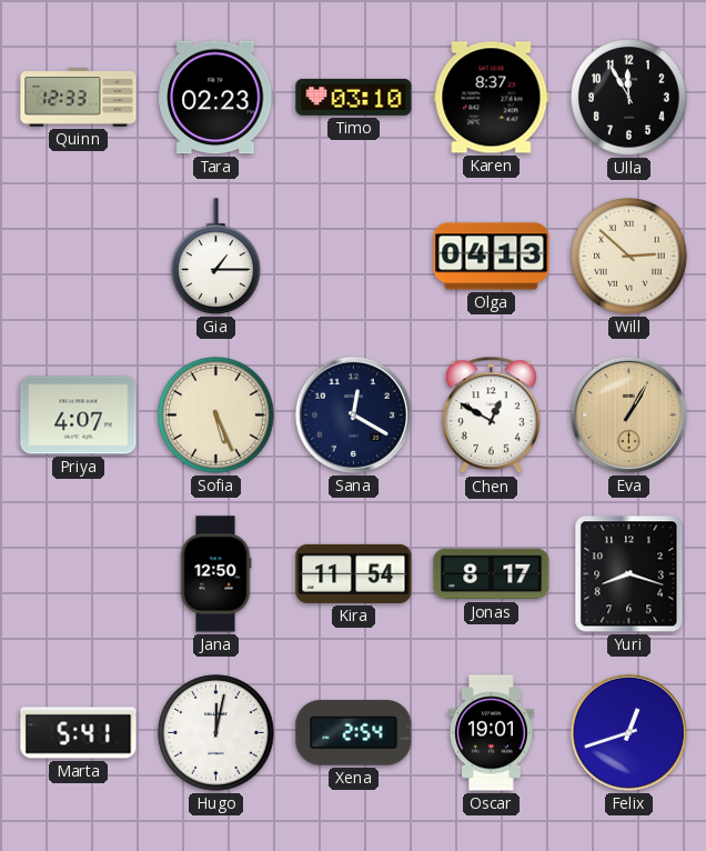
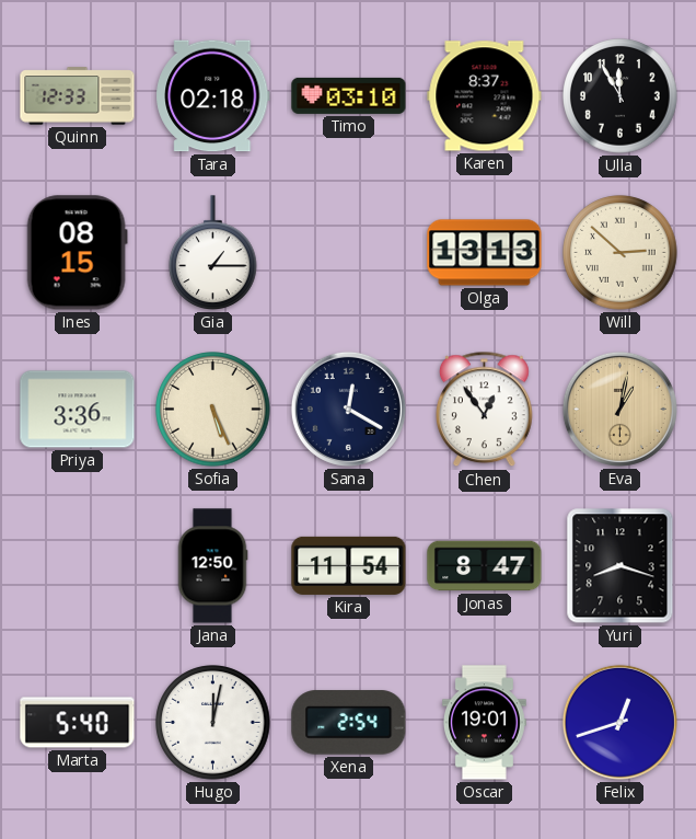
Tara: 02:23 -> 02:18 (213, 96)
Ines: none -> 08:15 (77, 253)
Olga: 04:13 -> 13:13 (485, 253)
Priya: 4:07 -> 3:36 (78, 410)
Chen: 12:50 -> 12:54 (484, 410)
Eva: 1:05 -> 1:02 (619, 409)
Jonas: 8:17 -> 8:47 (485, 566)
Marta: 5:41 -> 5:40 (78, 723)
